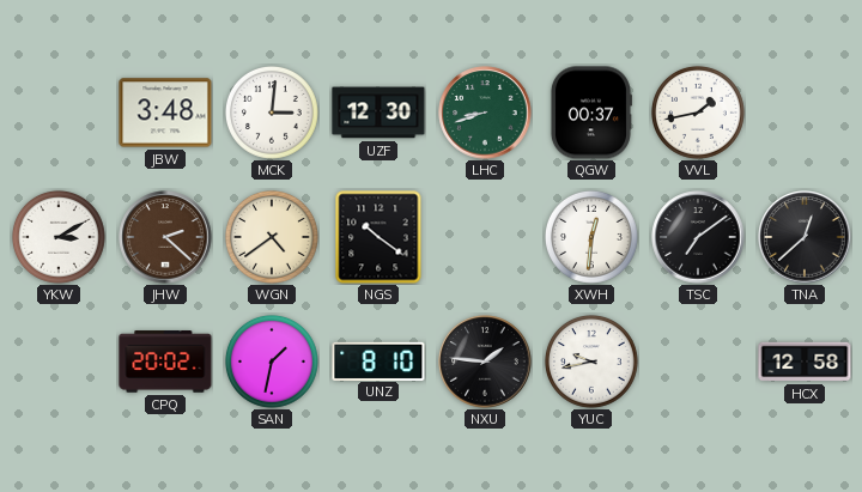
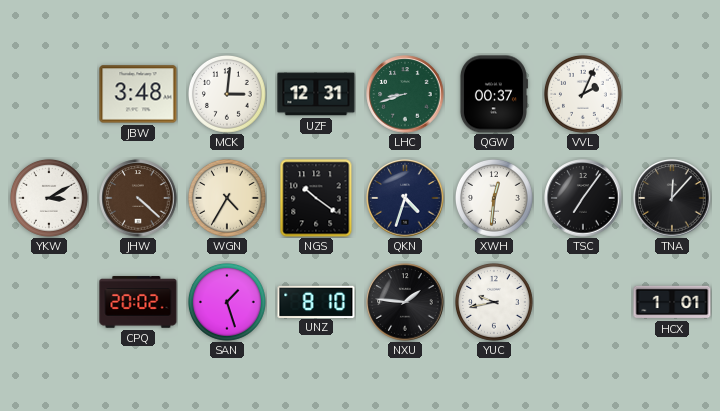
UZF: 12:30 -> 12:31 (316, 94)
VVL: 1:43 -> 2:04 (583, 94)
JHW: 2:22 -> 4:22 (138, 198)
WGN: 4:39 -> 4:35 (227, 198)
QKN: none -> 4:33 (405, 198)
TSC: 7:09 -> 7:06 (583, 198)
TNA: 12:38 -> 12:07 (672, 198)
SAN: 1:32 -> 1:27 (227, 302)
HCX: 12:58 -> 1:01 (672, 302)
